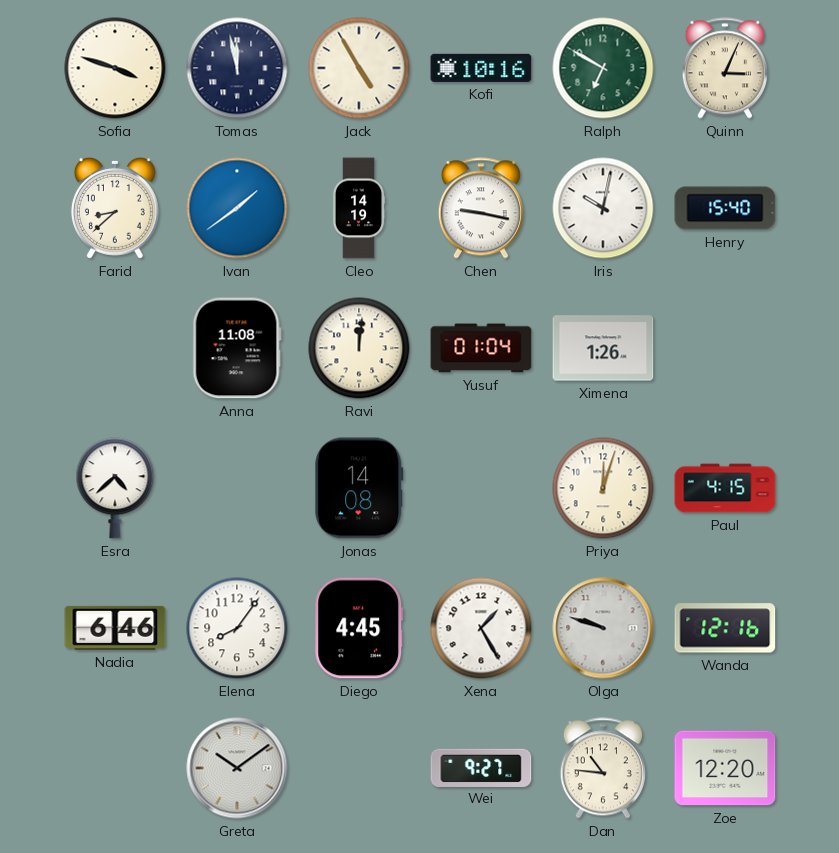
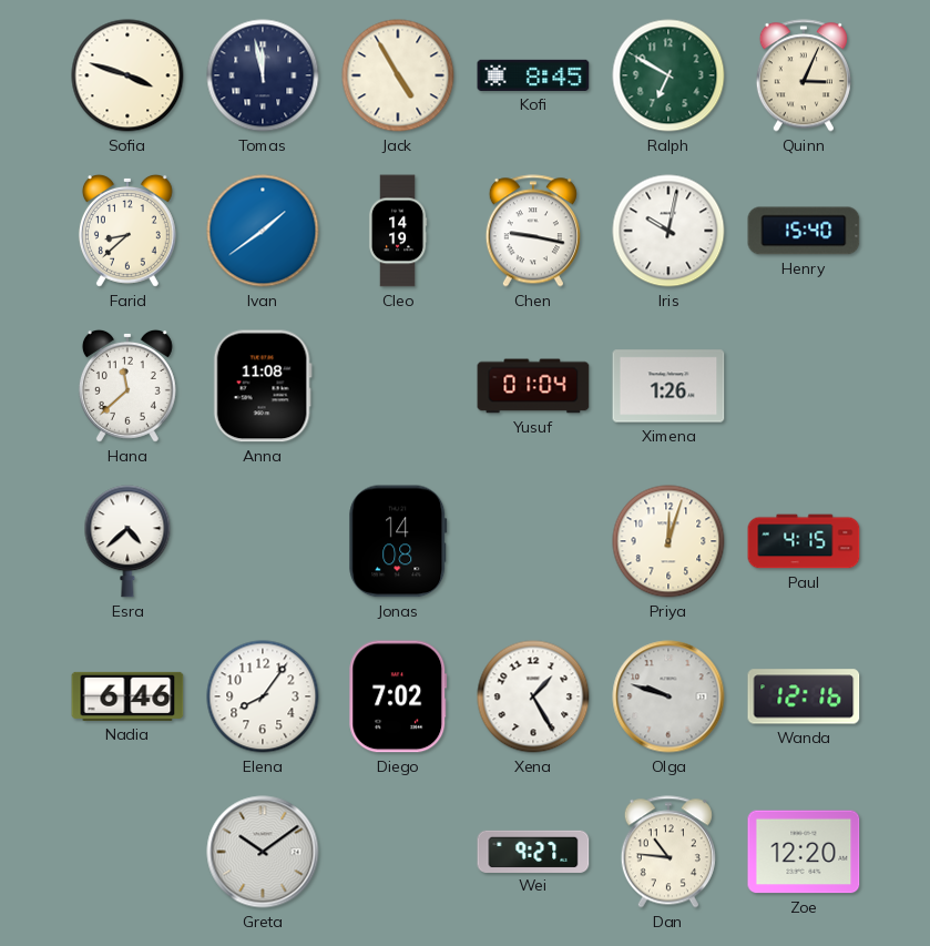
Kofi: 10:16 -> 8:45 (533, 75)
Hana: none -> 11:38 (127, 386)
Ravi: 12:01 -> none (359, 348)
Diego: 4:45 -> 7:02 (398, 696)
